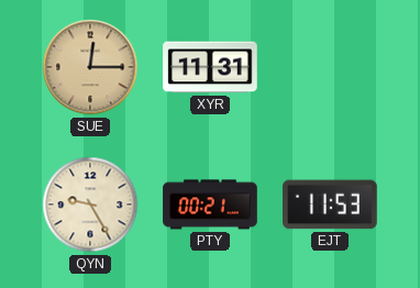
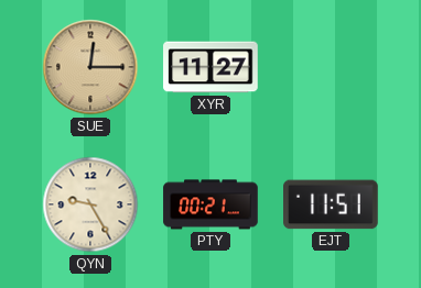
XYR: 11:31 -> 11:27 (210, 67)
EJT: 11:53 -> 11:51 (331, 204)
